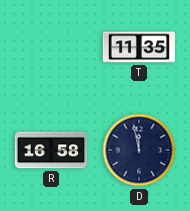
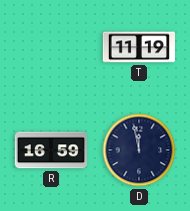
T: 11:35 -> 11:19 (139, 47)
R: 16:58 -> 16:59 (50, 150)
